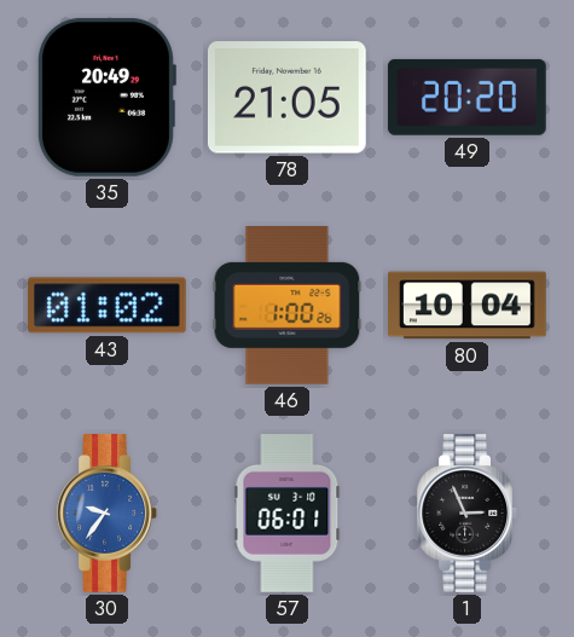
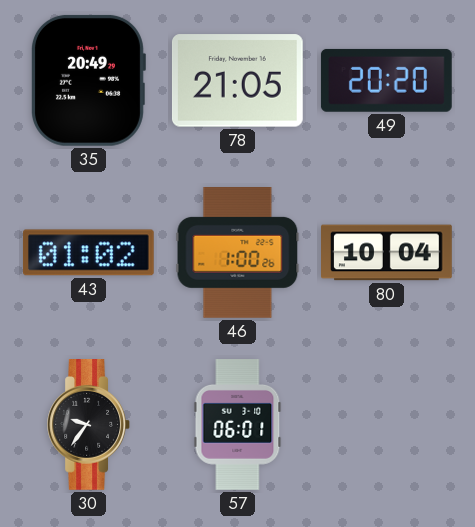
30 dial: blue -> black (88, 425)
1: 2:56 -> none (466, 514)
